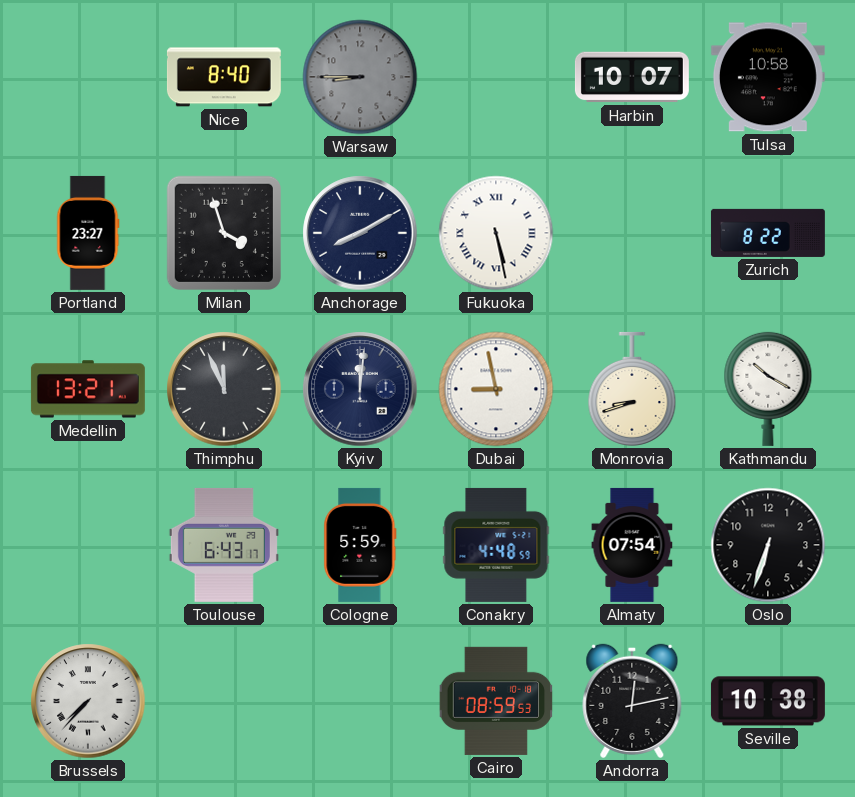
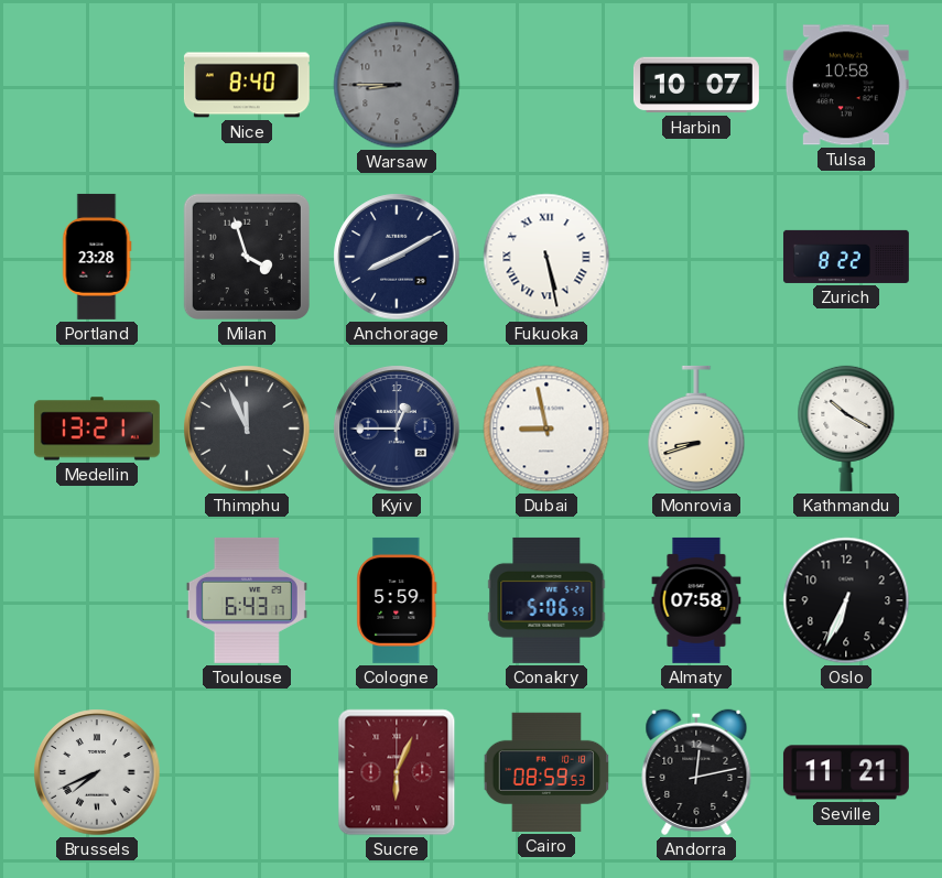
Portland: 23:27 -> 23:28 (97, 257)
Kyiv: 12:01 -> 12:45 (397, 429)
Conakry: 4:48 -> 5:06 (546, 600)
Almaty: 07:54 -> 07:58 (696, 600)
Oslo: 6:33 -> 6:34 (846, 600)
Brussels: 7:37 -> 7:41 (97, 772)
Sucre: none -> 6:04 (397, 772)
Seville: 10:38 -> 11:21 (846, 772)
